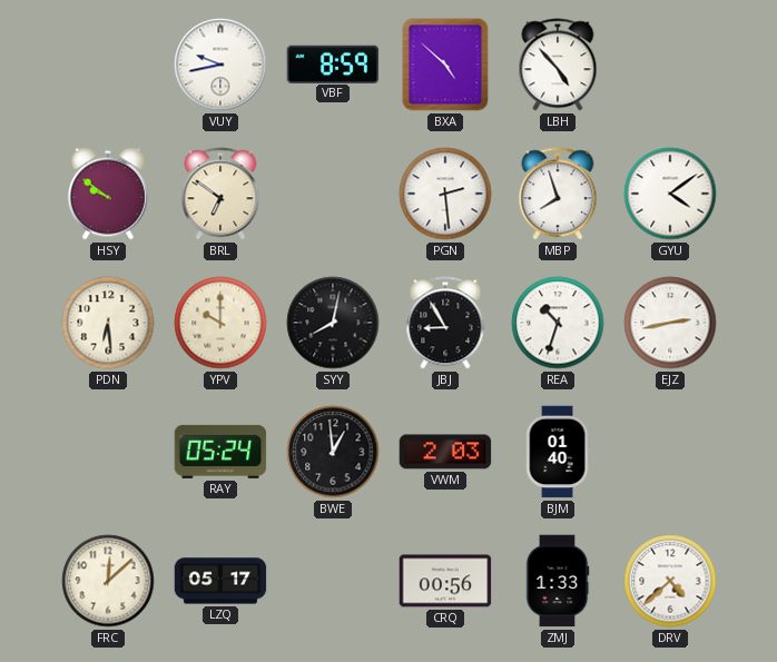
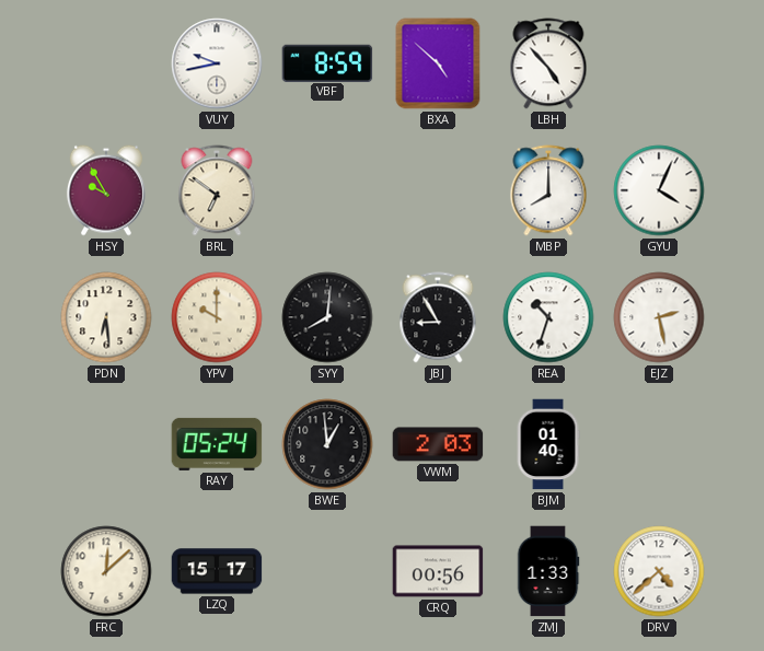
HSY: 9:51 -> 9:55 (106, 190)
PGN: 2:29 -> none (445, 194)
MBP: 7:57 -> 8:00 (548, 190)
GYU: 4:09 -> 4:04 (659, 190)
SYY: 8:02 -> 8:01 (327, 317)
EJZ: 2:43 -> 2:28 (659, 317)
LZQ: 05:17 -> 15:17 (217, 571)
